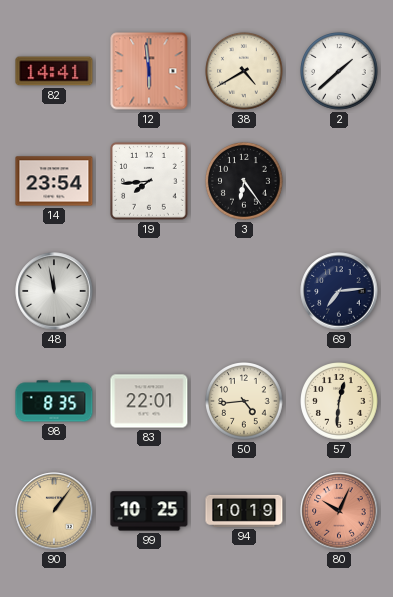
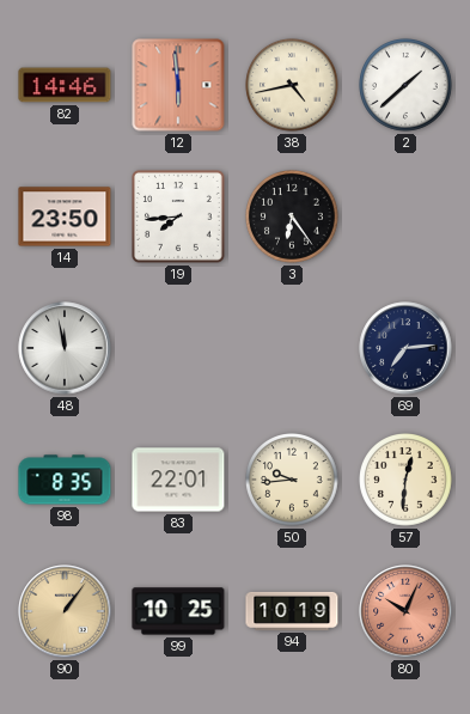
82: 14:41 -> 14:46 (65, 85)
38: 4:40 -> 4:43 (292, 85)
14: 23:54 -> 23:50 (65, 216)
50: 4:44 -> 9:44 (292, 480)
